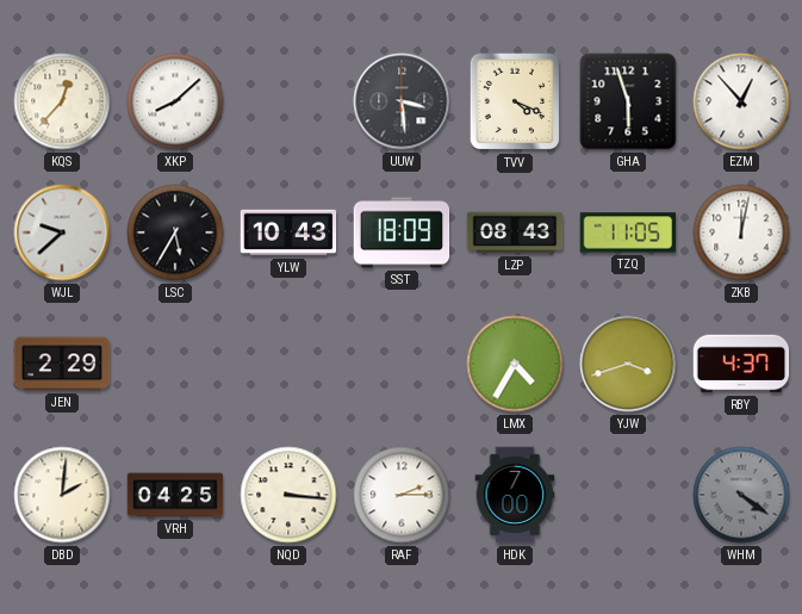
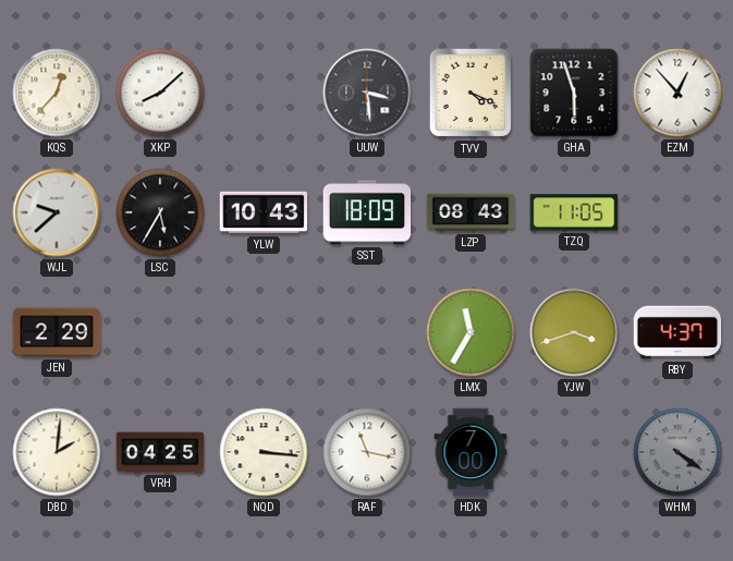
ZKB: 12:02 -> none (741, 232)
LMX: 4:35 -> 11:35 (471, 332)
RAF: 2:15 -> 11:17 (367, 452)
